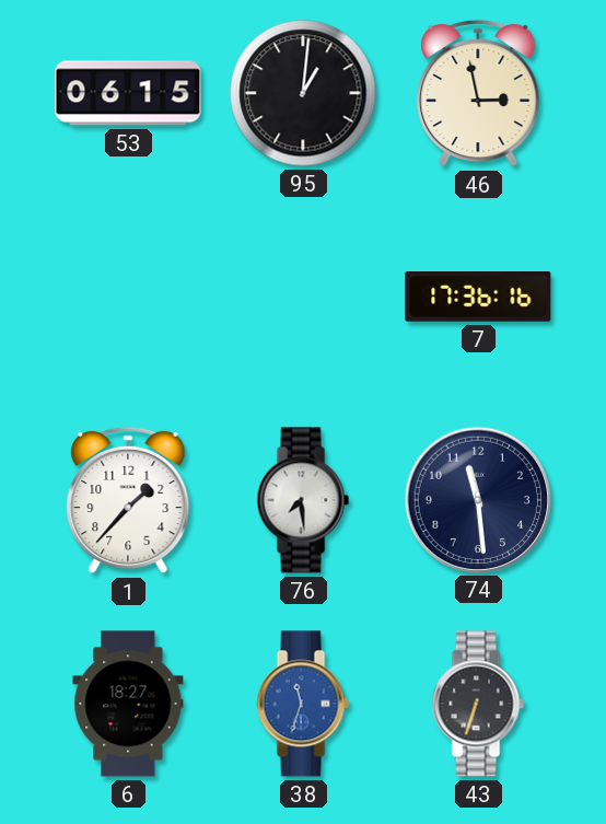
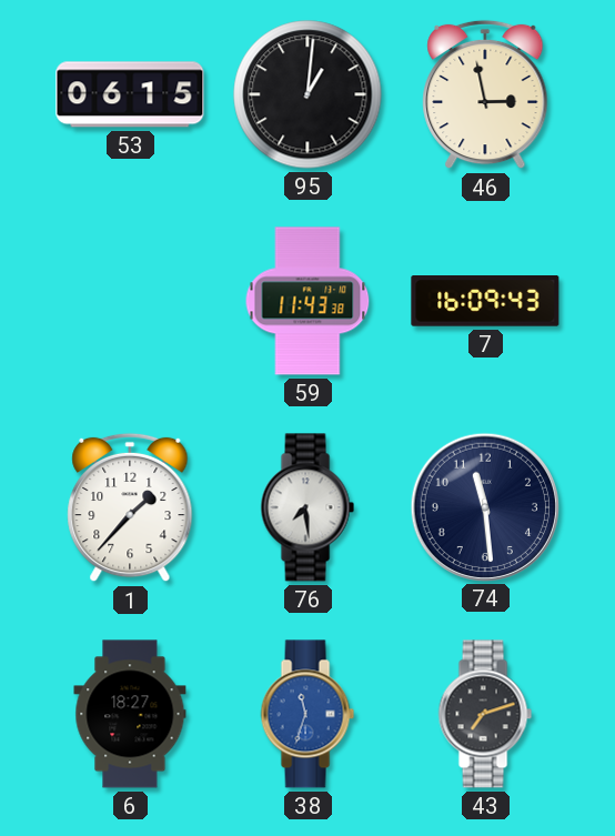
59: none -> 11:43 (307, 301)
7: 17:36 -> 16:09 (485, 302)
43: 6:33 -> 7:12 (485, 714)
